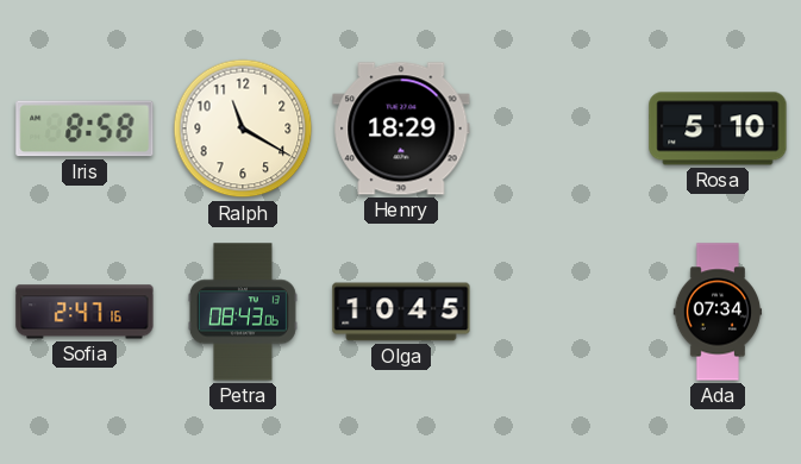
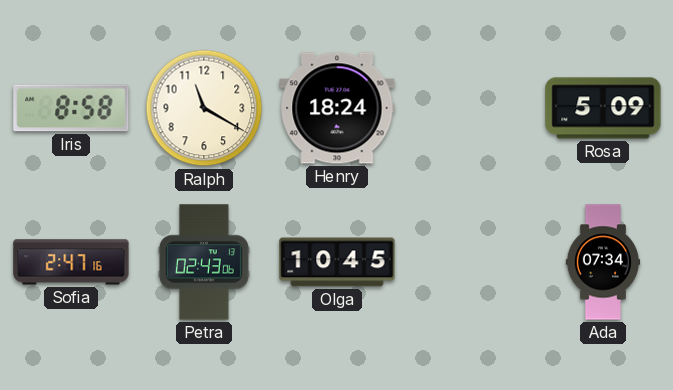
Henry: 18:29 -> 18:24 (337, 108)
Rosa: 5:10 -> 5:09 (603, 108)
Petra: 08:43 -> 02:43 (204, 262)
